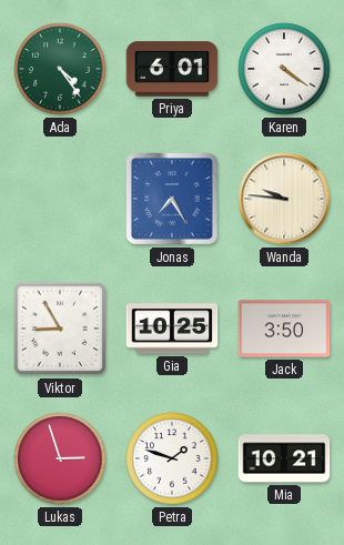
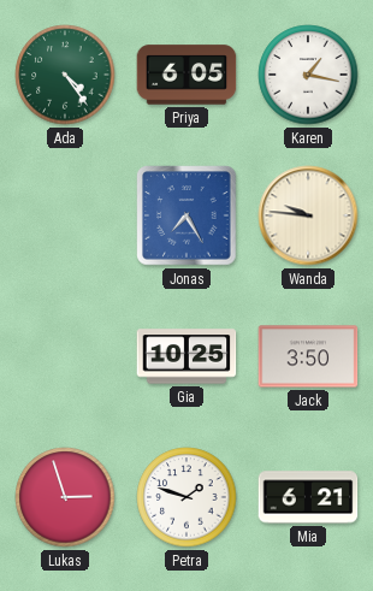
Priya: 6:01 -> 6:05 (186, 75)
Karen: 4:21 -> 1:17 (308, 75)
Viktor: 8:55 -> none (60, 329)
Mia: 10:21 -> 6:21 (308, 497)
